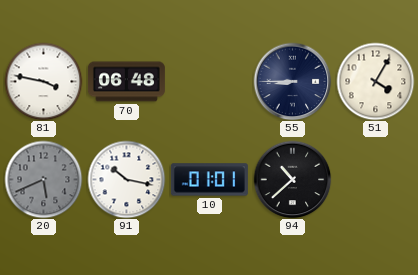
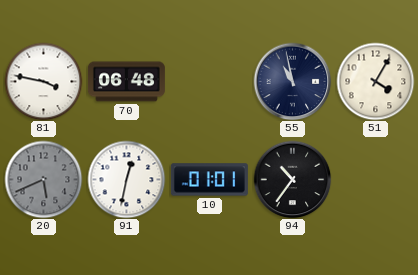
55: 8:45 -> 10:58 (292, 81)
91: 10:17 -> 12:32 (126, 179)
94: 10:38 -> 10:36 (292, 179)
